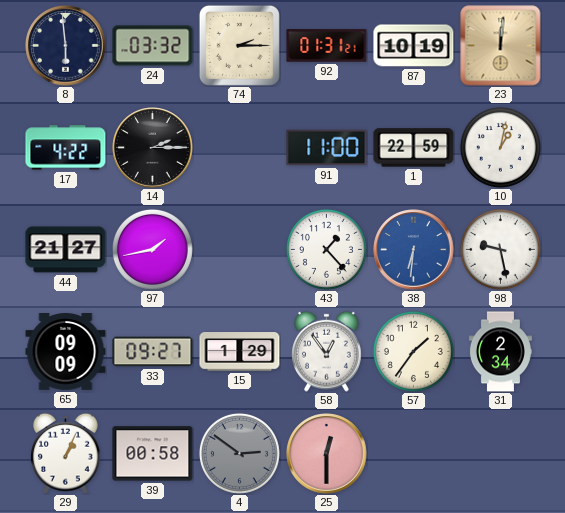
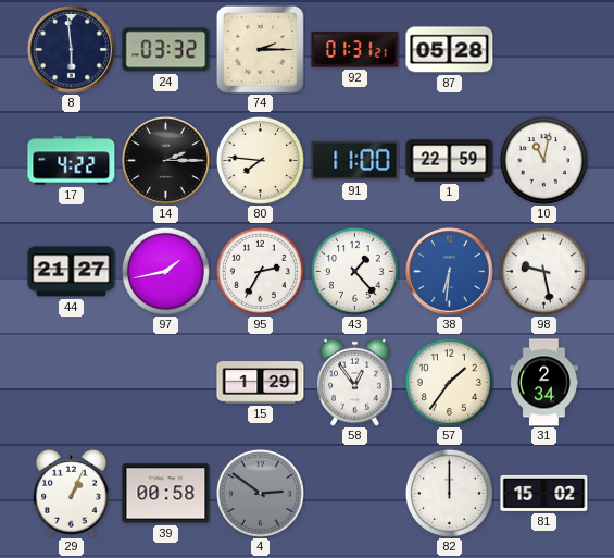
87: 10:19 -> 05:28 (450, 50)
23: 12:01 -> none (501, 46)
80: none -> 7:46 (260, 160)
10: 1:02 -> 11:02 (543, 160)
95: none -> 2:35 (260, 271)
65: 09:09 -> none (66, 352)
33: 09:27 -> none (153, 352)
25: 12:30 -> none (327, 454)
82: none -> 12:00 (449, 493)
81: none -> 15:02 (544, 493)
